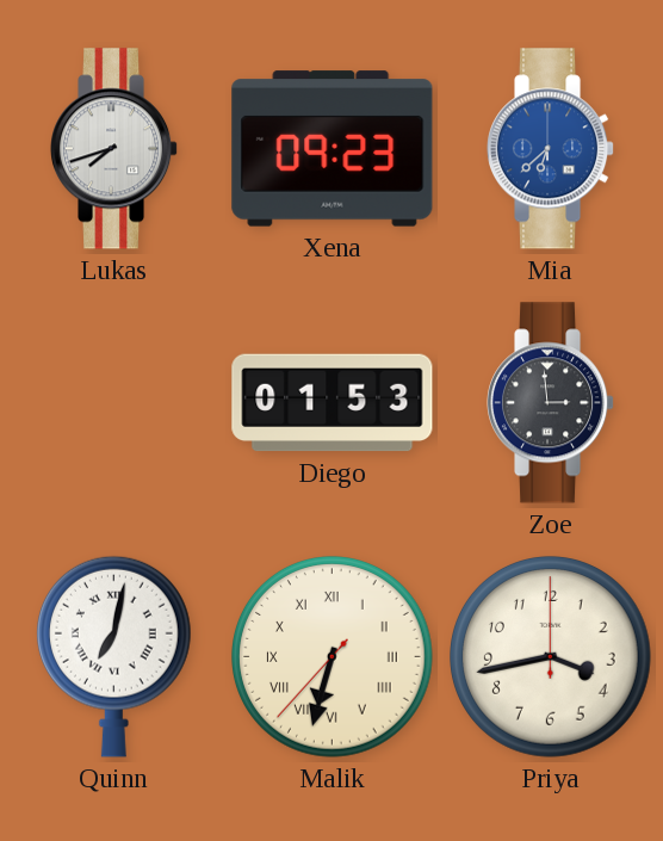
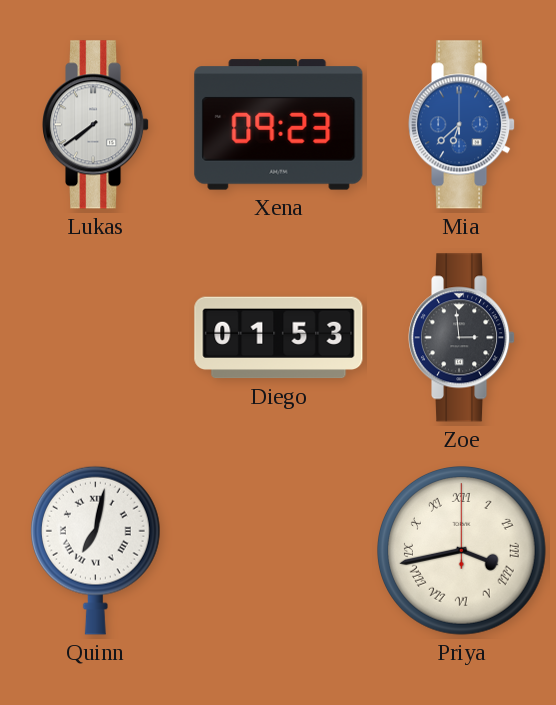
Lukas: 7:42 -> 7:39 (97, 125)
Malik: 6:32 -> none (333, 657)
Priya numerals: Arabic -> Roman (462, 551)
